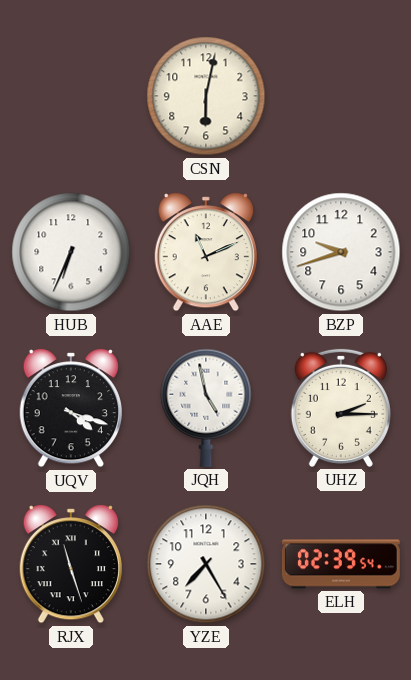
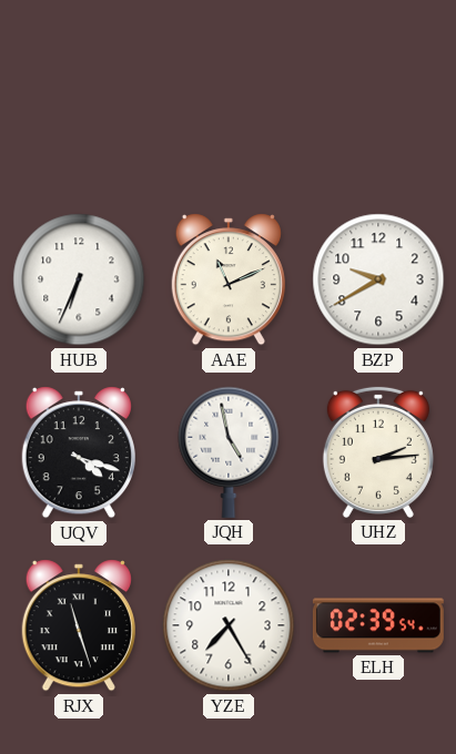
CSN: 6:02 -> none (206, 96)
BZP: 9:42 -> 9:40 (378, 279)
UHZ: 2:15 -> 2:14 (378, 452)
